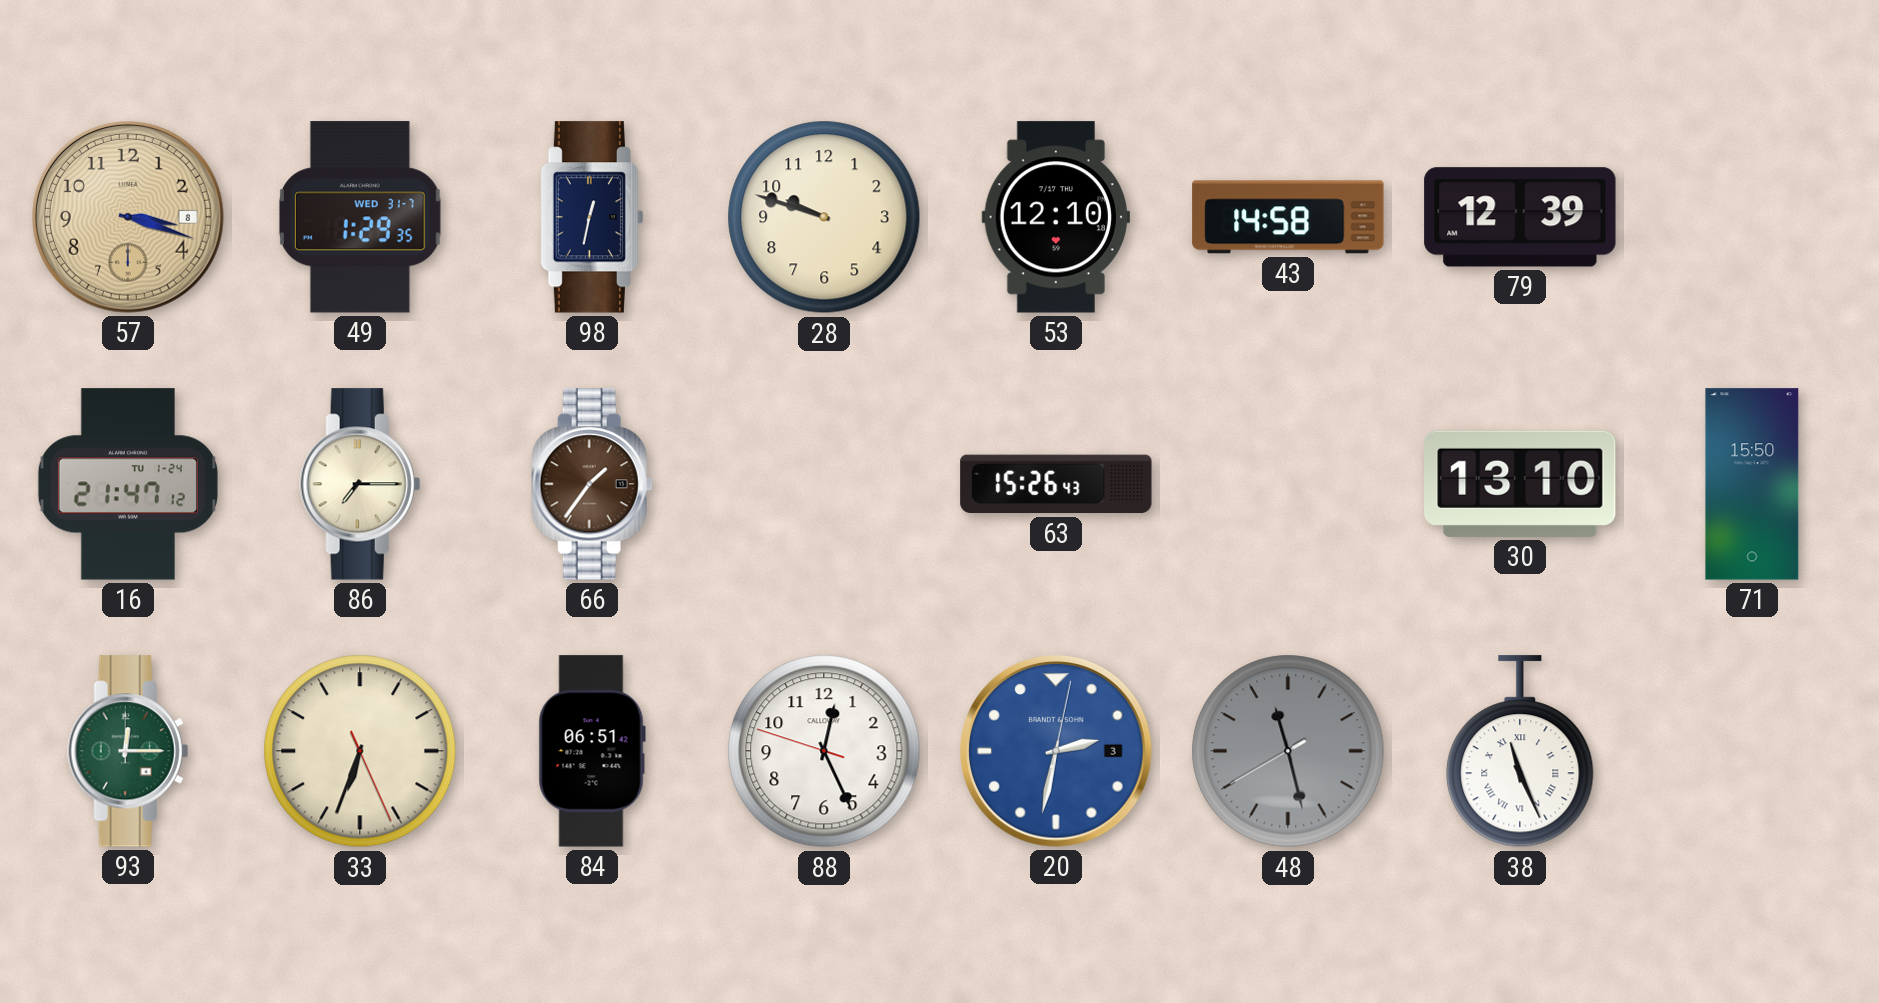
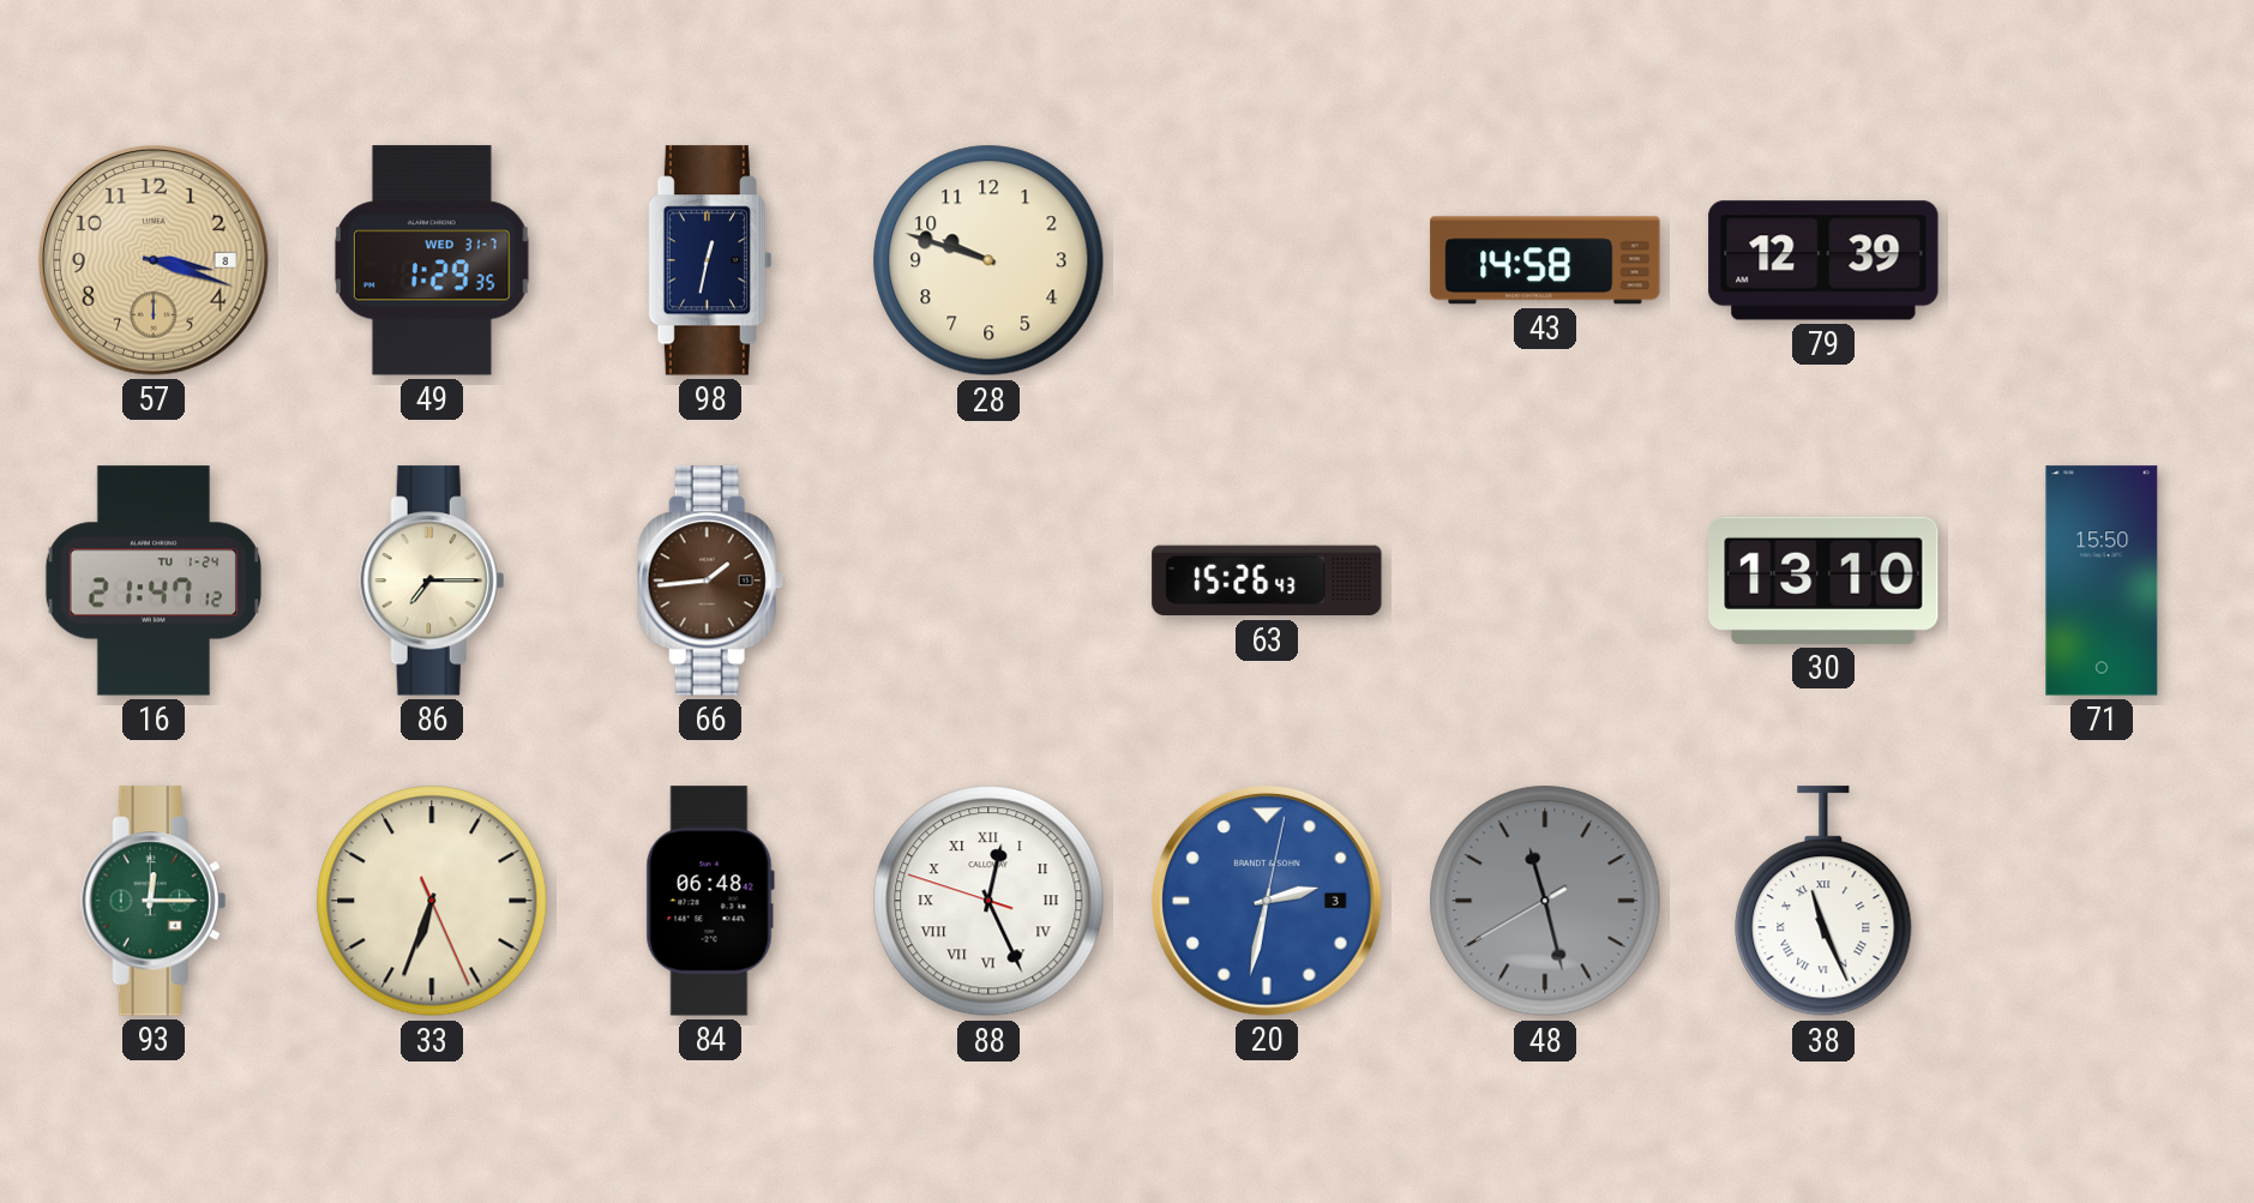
53: 12:10 -> none (1056, 217)
66: 1:36 -> 1:44 (710, 581)
84: 06:51 -> 06:48 (710, 901)
88 numerals: Arabic -> Roman (988, 901)
